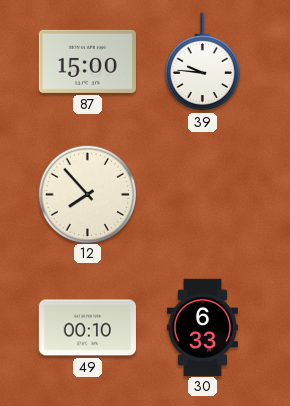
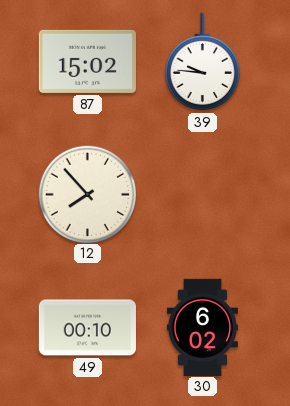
87: 15:00 -> 15:02 (87, 61)
30: 6:33 -> 6:02 (202, 327)
